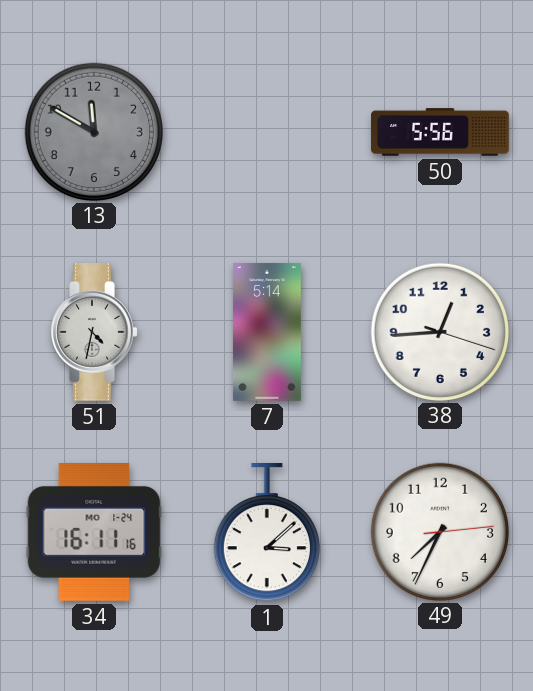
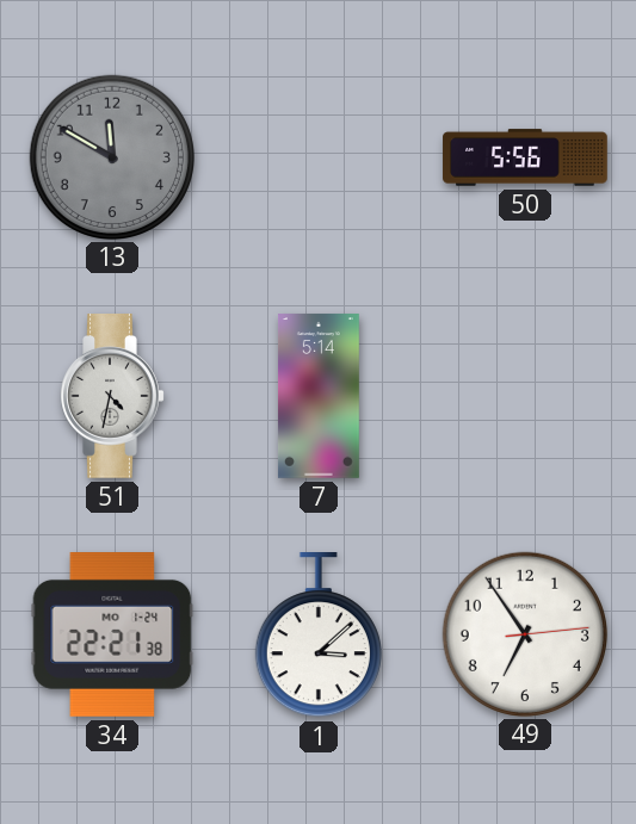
38: 12:44 -> none (439, 331)
34: 16:11 -> 22:21 (112, 636)
49: 7:34 -> 6:54 (524, 633)
